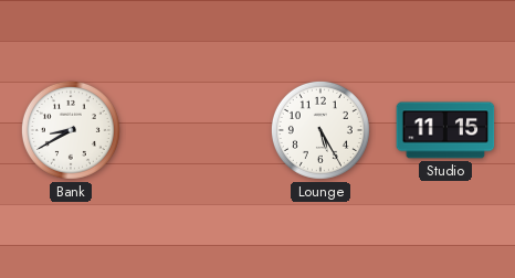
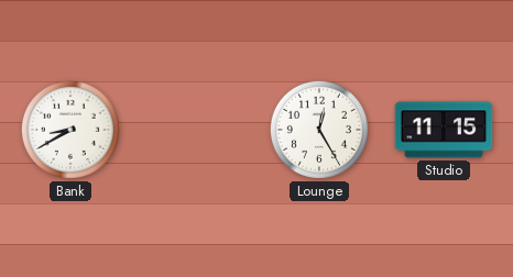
Lounge: 5:25 -> 12:25 (319, 130)
